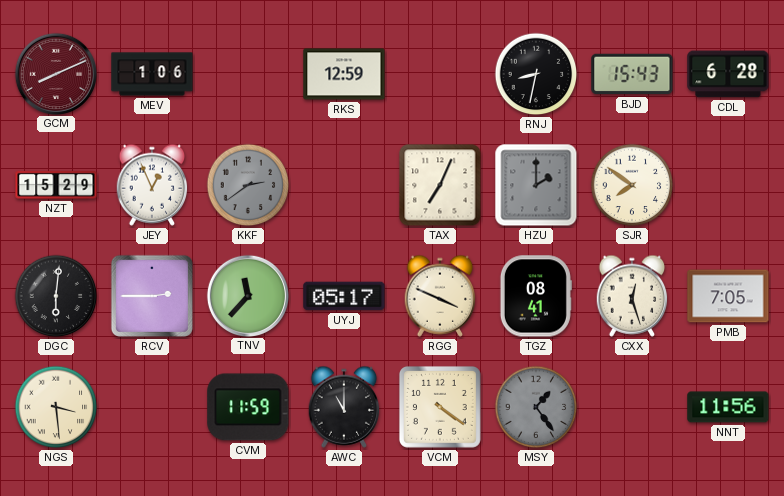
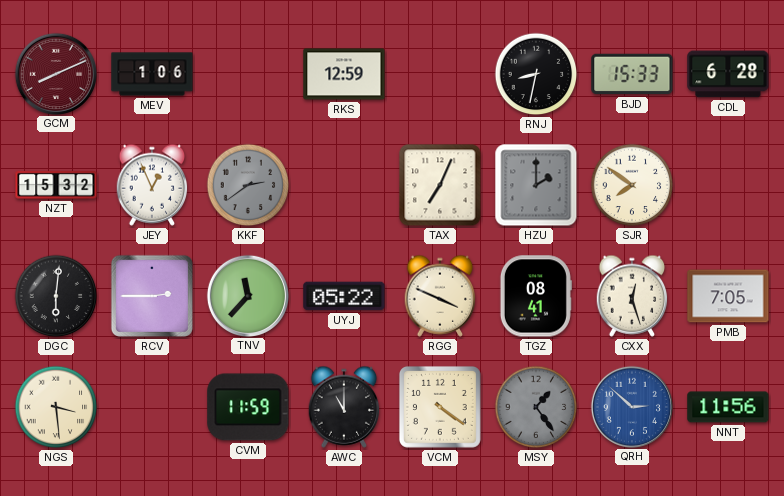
BJD: 15:43 -> 15:33 (632, 74)
NZT: 15:29 -> 15:32 (56, 185)
UYJ: 05:17 -> 05:22 (344, 296)
QRH: none -> 2:52 (631, 406)
